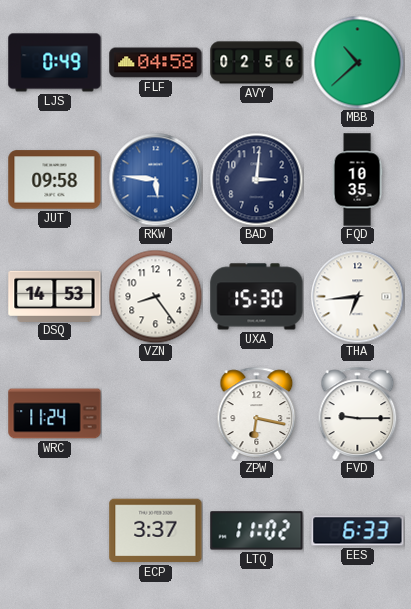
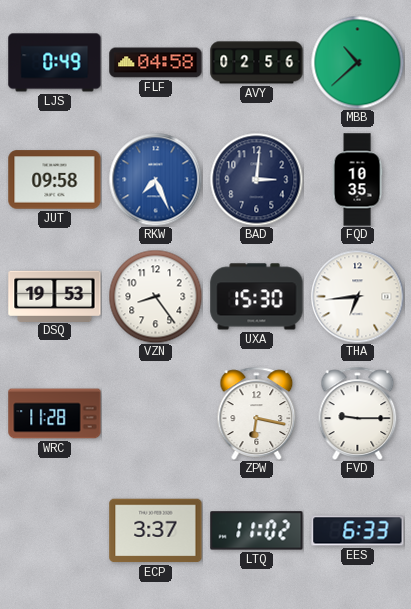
RKW: 5:46 -> 7:26 (155, 179)
DSQ: 14:53 -> 19:53 (55, 296)
WRC: 11:24 -> 11:28 (55, 414)
